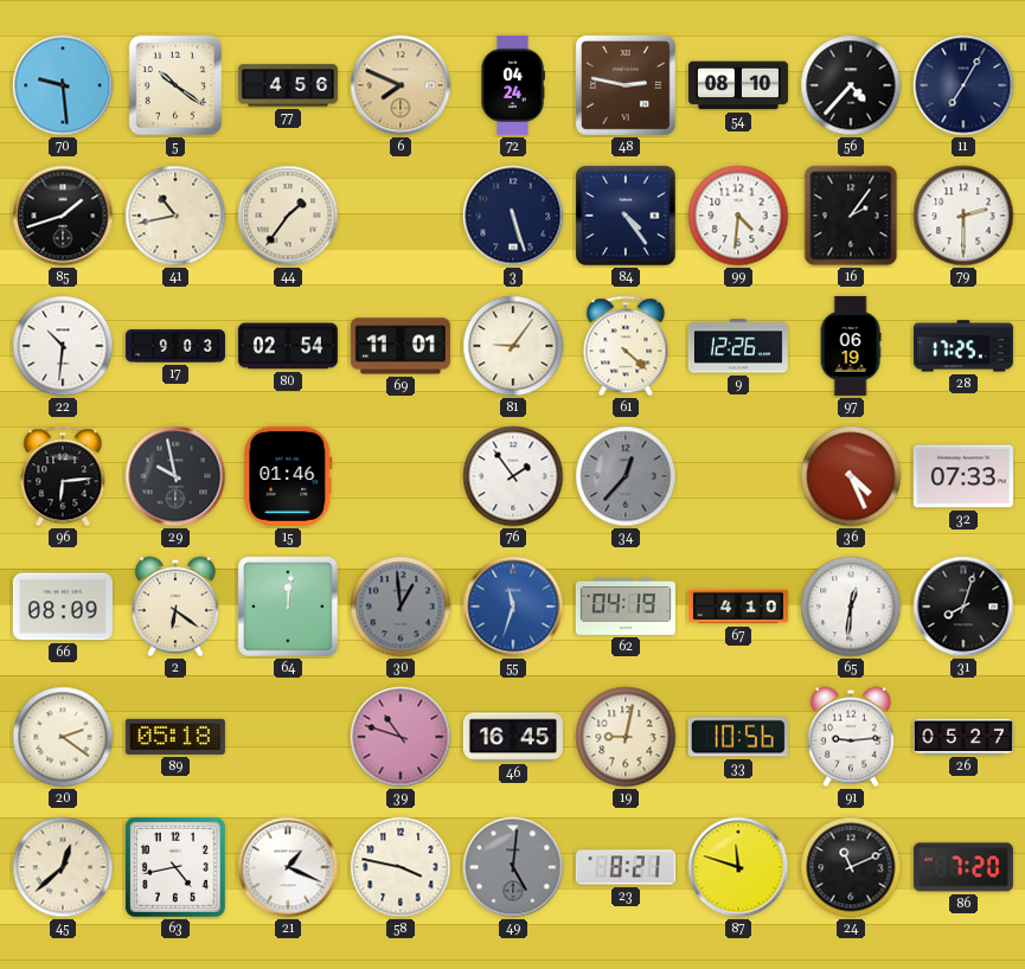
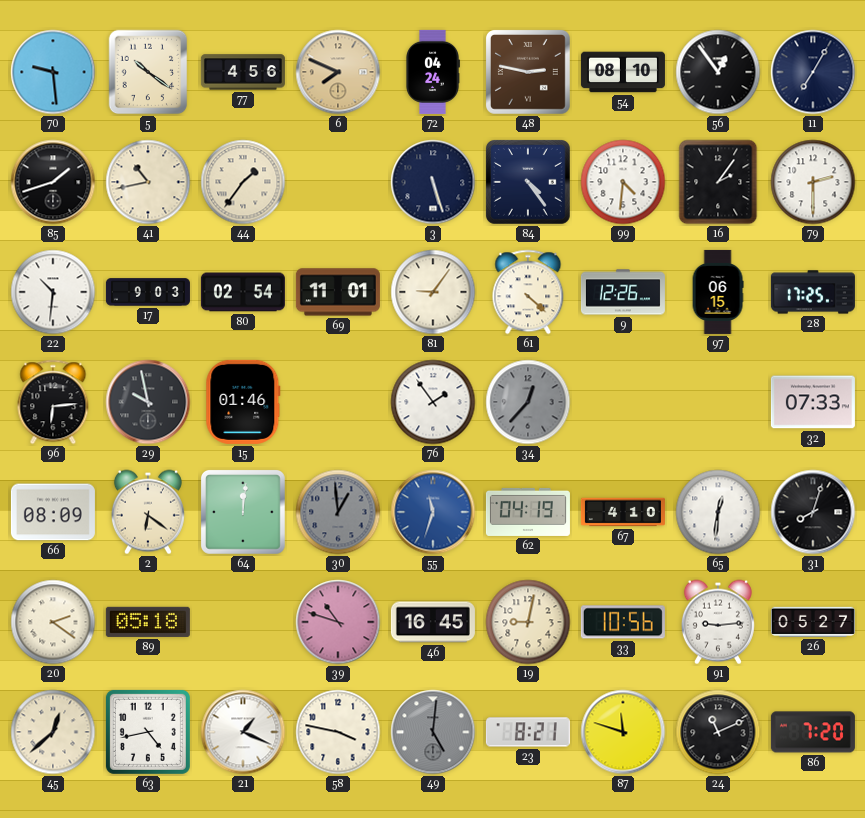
56: 4:37 -> 12:54 (718, 72)
97: 06:19 -> 06:15 (718, 292)
36: 4:26 -> none (851, 476)
